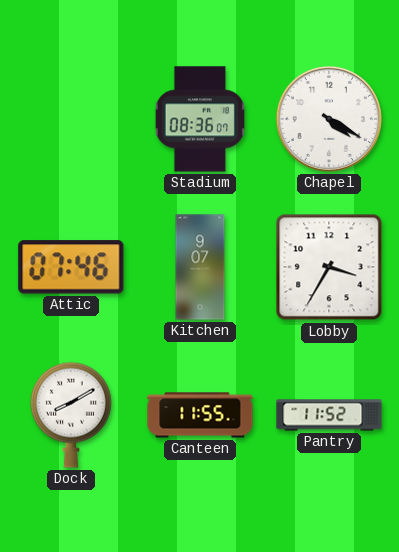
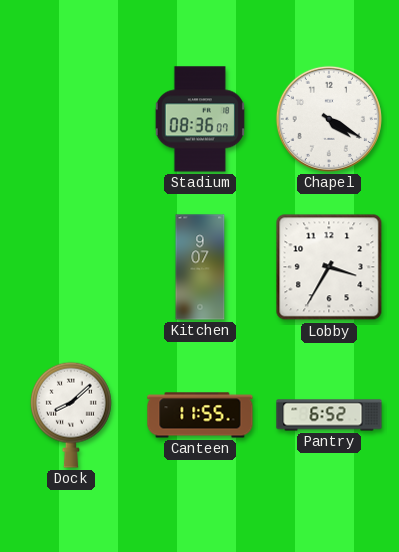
Attic: 07:46 -> none (71, 267)
Dock: 8:10 -> 8:08 (71, 415)
Pantry: 11:52 -> 6:52 (329, 415)
